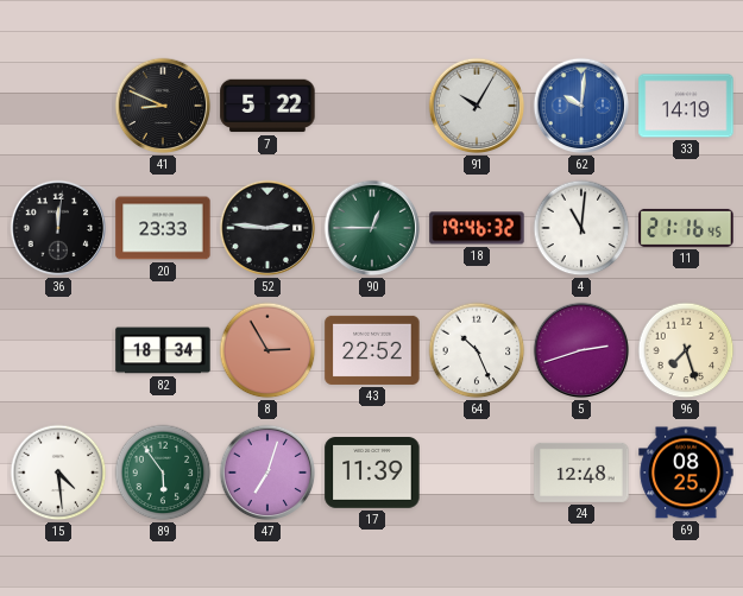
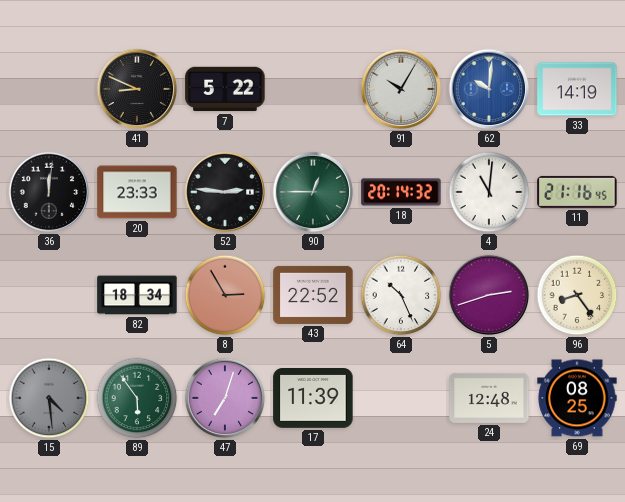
18: 19:46 -> 20:14 (401, 192)
96: 7:27 -> 8:24 (577, 295)
15 dial: white -> grey (49, 398)
